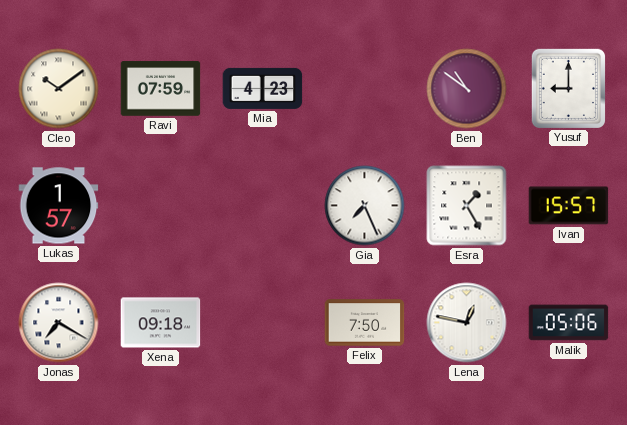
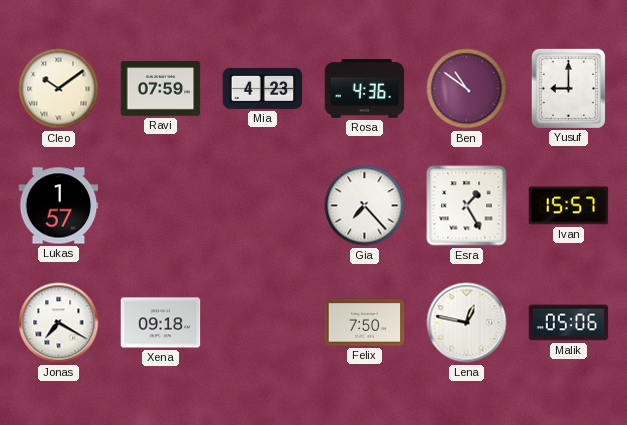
Rosa: none -> 4:36 (365, 89)
Gia: 7:26 -> 7:23 (365, 206)
